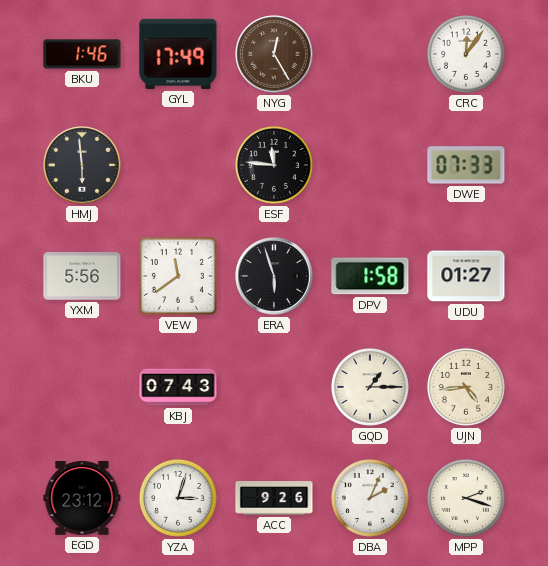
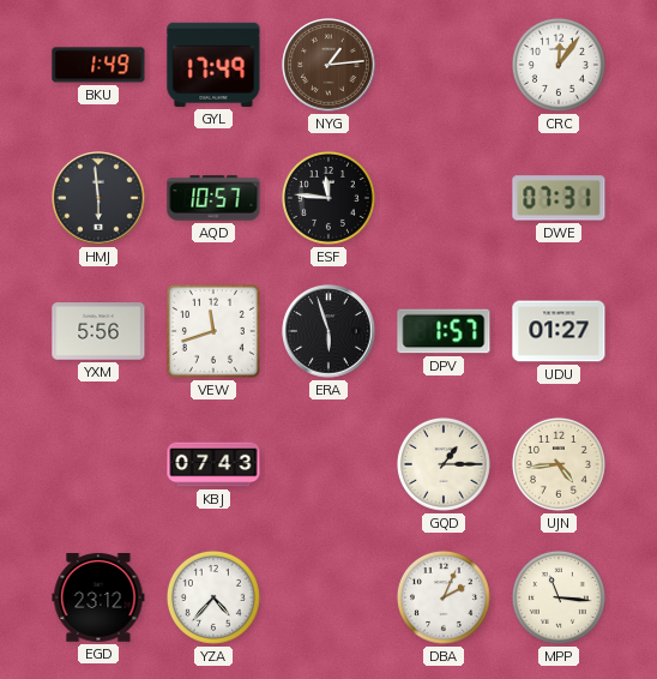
BKU: 1:46 -> 1:49 (98, 65)
NYG: 12:25 -> 1:14 (328, 65)
AQD: none -> 10:57 (213, 198)
DWE: 07:33 -> 07:31 (559, 198)
VEW: 11:39 -> 11:42 (213, 331)
DPV: 1:58 -> 1:57 (444, 331)
YZA: 3:03 -> 4:37 (213, 597)
ACC: 9:26 -> none (274, 498)
MPP: 2:18 -> 11:16 (559, 597)
